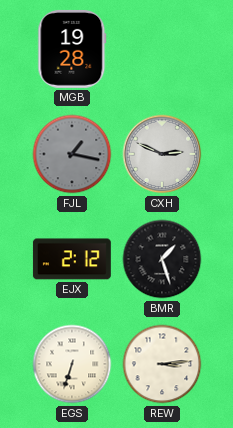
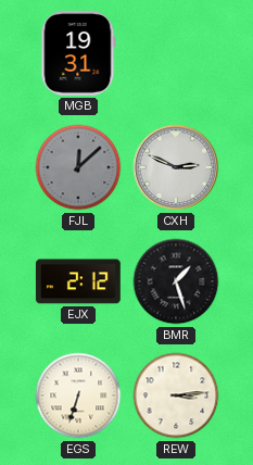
MGB: 19:28 -> 19:31 (78, 53)
FJL: 1:17 -> 12:08 (78, 167)
